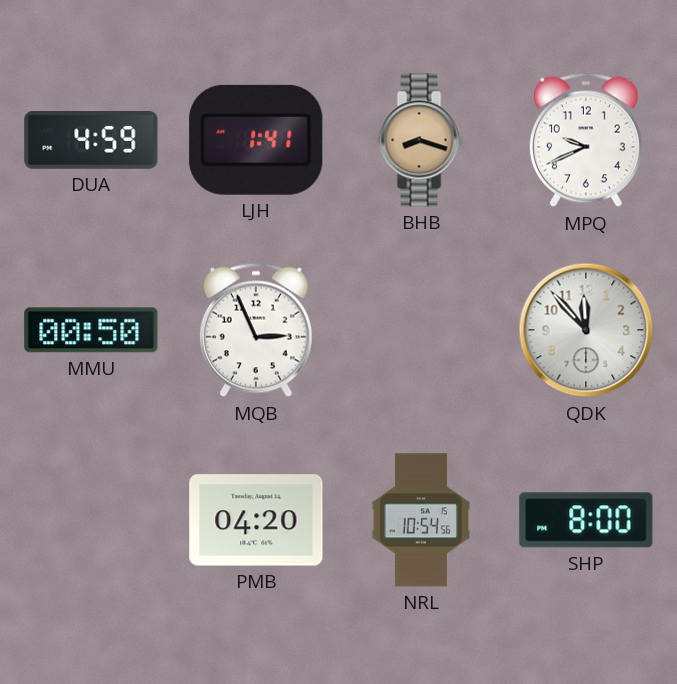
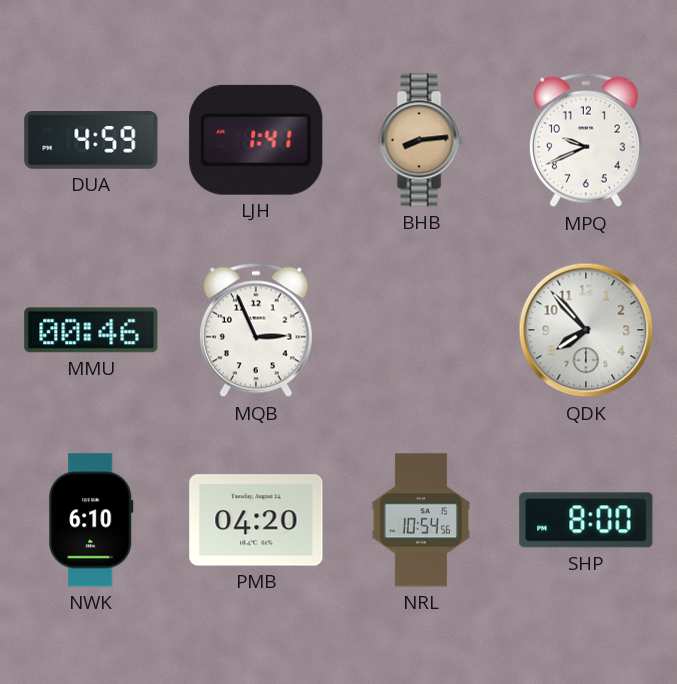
BHB: 8:18 -> 8:14 (421, 140)
MMU: 00:50 -> 00:46 (91, 330)
QDK: 11:53 -> 7:53 (586, 330)
NWK: none -> 6:10 (91, 520)
